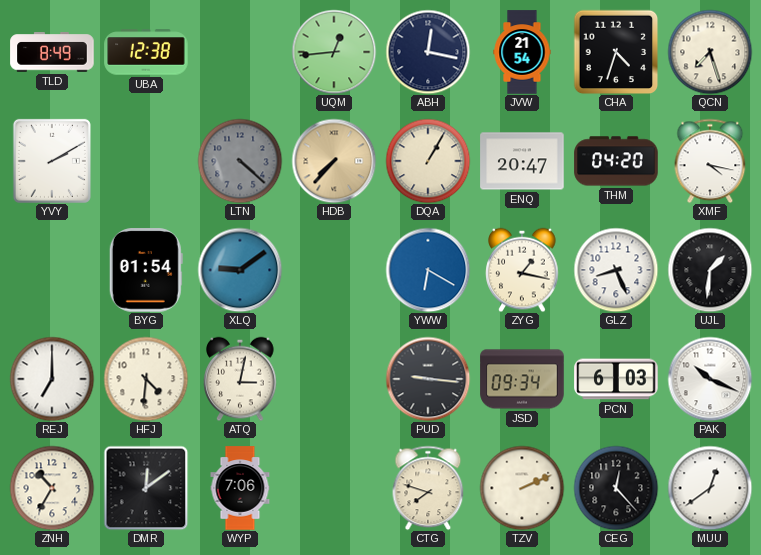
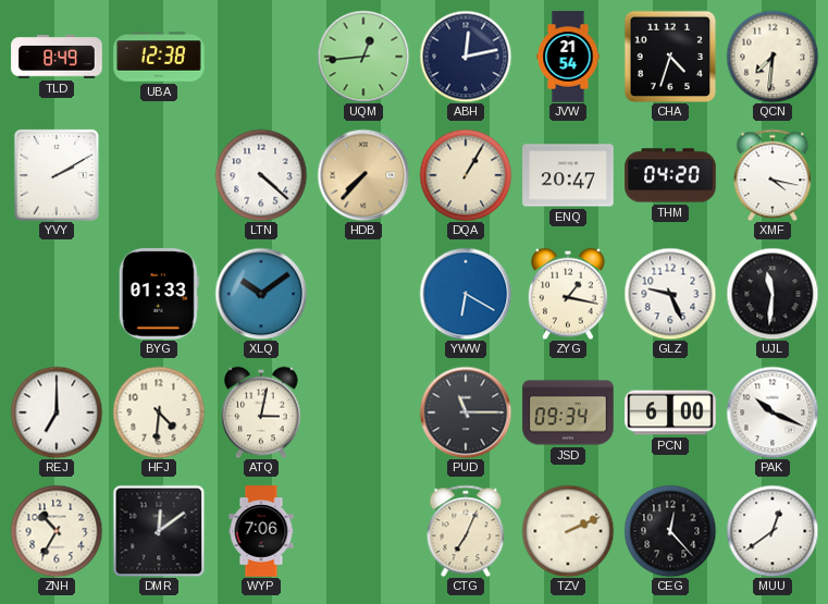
ABH: 12:17 -> 12:13 (466, 57)
QCN: 7:27 -> 7:31 (773, 57)
LTN dial: grey -> white (261, 175)
BYG: 01:54 -> 01:33 (159, 294)
XLQ: 9:09 -> 10:09 (261, 294)
GLZ: 8:26 -> 9:26 (670, 294)
UJL: 1:31 -> 11:31 (773, 294)
PUD: 9:16 -> 11:15 (466, 412)
PCN: 6:03 -> 6:00 (670, 412)
CTG: 7:48 -> 7:04 (466, 531)
